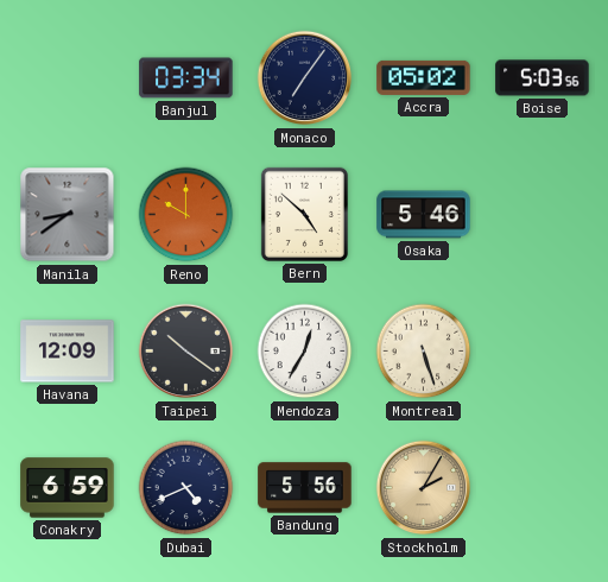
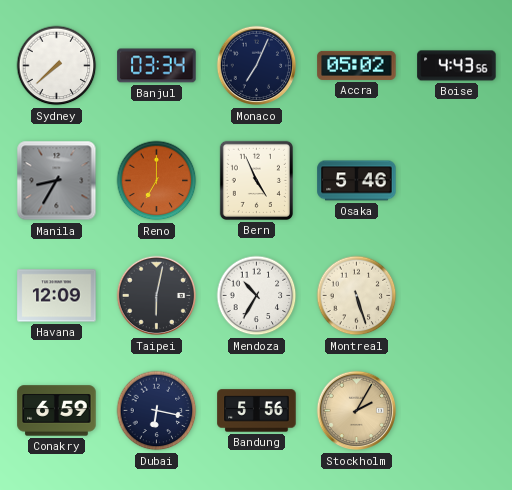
Sydney: none -> 7:38 (57, 66)
Monaco: 7:06 -> 7:04 (257, 66)
Boise: 5:03 -> 4:43 (457, 66)
Manila: 8:39 -> 8:35 (57, 181)
Reno: 10:00 -> 7:00 (157, 181)
Bern: 4:52 -> 4:56 (256, 180)
Taipei: 10:21 -> 6:02 (157, 296)
Mendoza: 12:35 -> 10:35 (257, 296)
Dubai: 4:41 -> 6:17 (157, 411)
